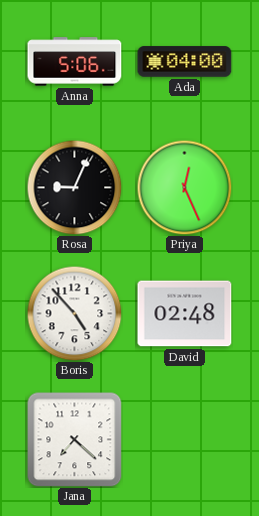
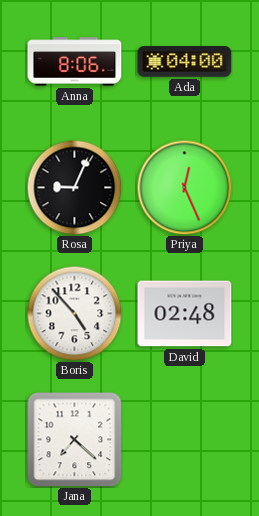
Anna: 5:06 -> 8:06 (75, 62)
